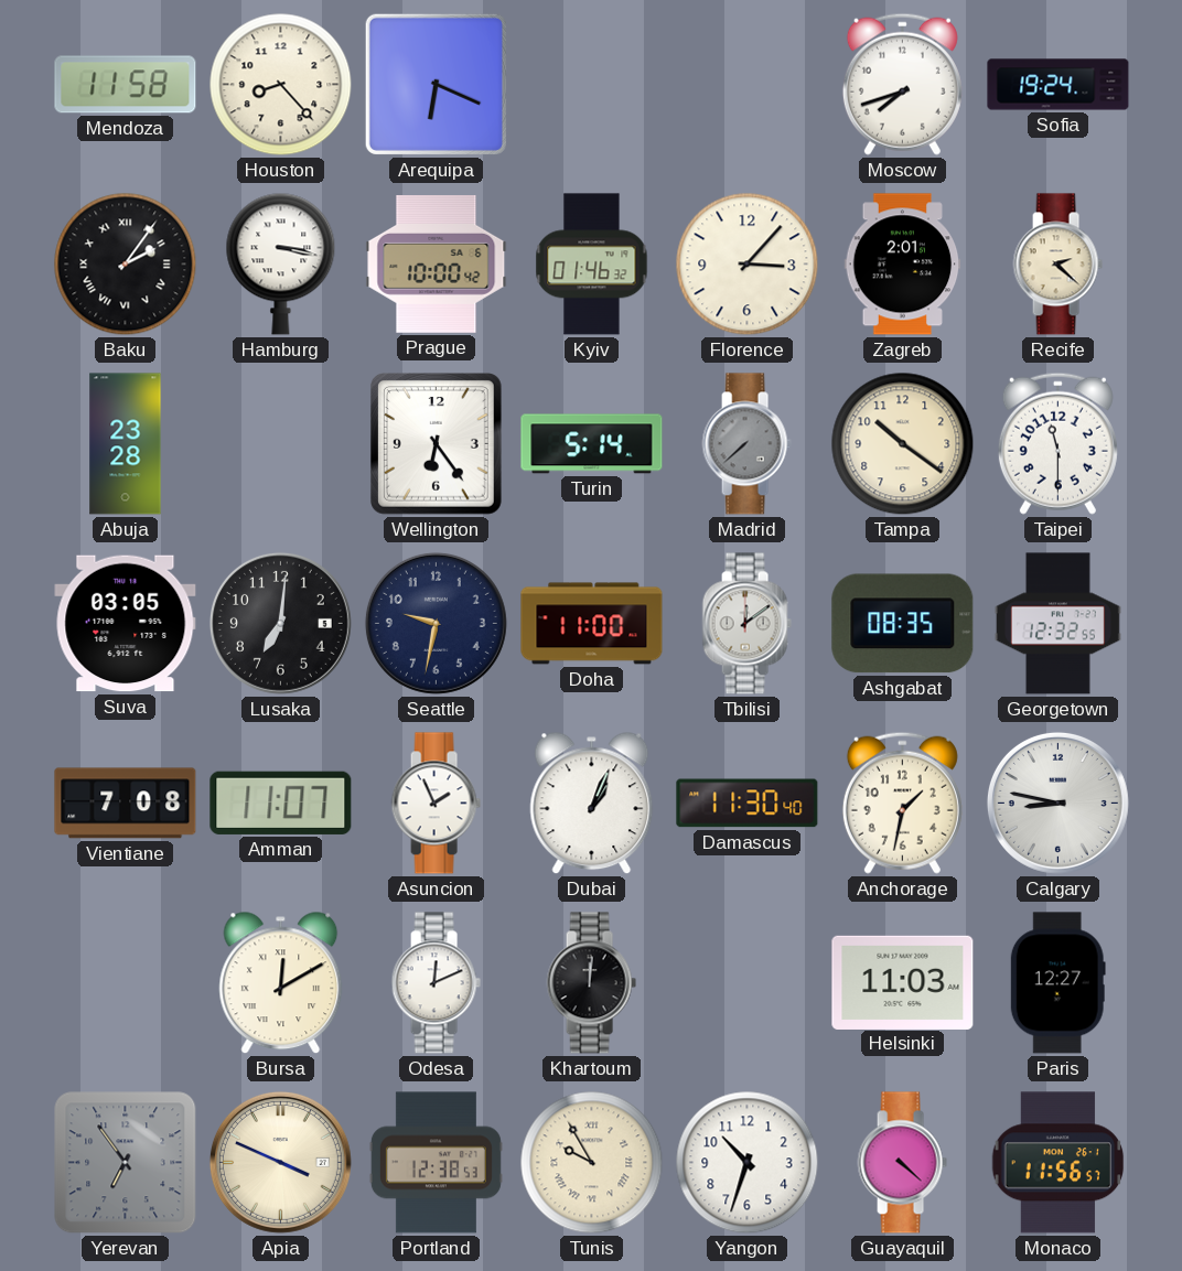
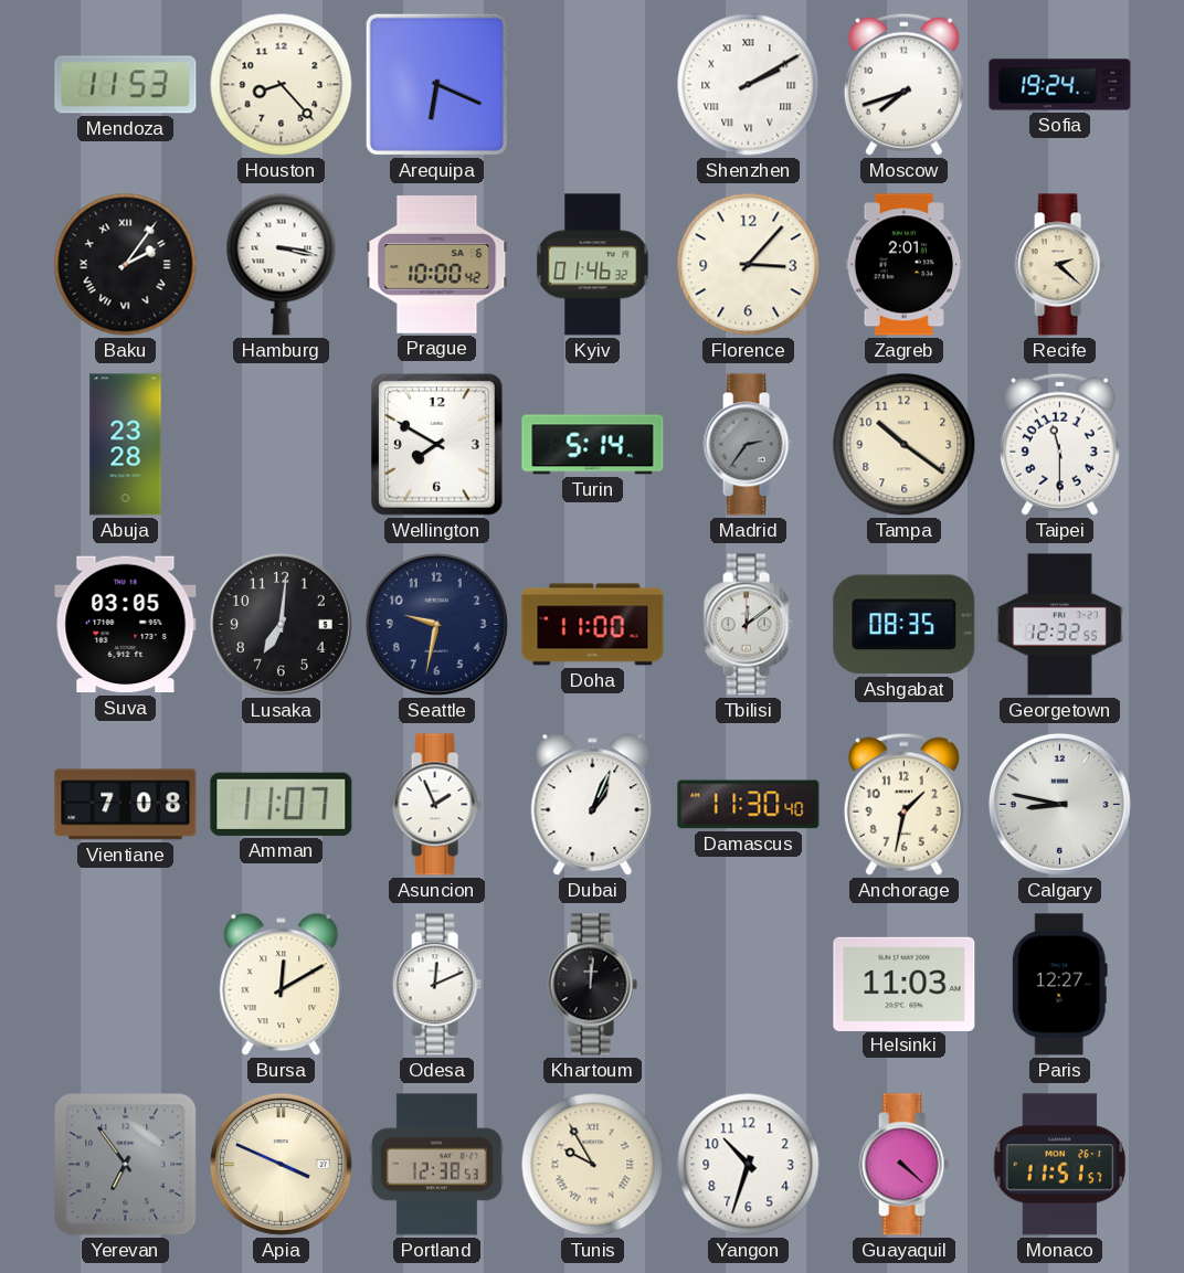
Mendoza: 11:58 -> 11:53 (126, 85)
Shenzhen: none -> 2:10 (749, 85)
Wellington: 6:24 -> 7:50 (437, 445)
Madrid: 7:38 -> 2:36 (748, 445)
Monaco: 11:56 -> 11:51 (1060, 1165)
